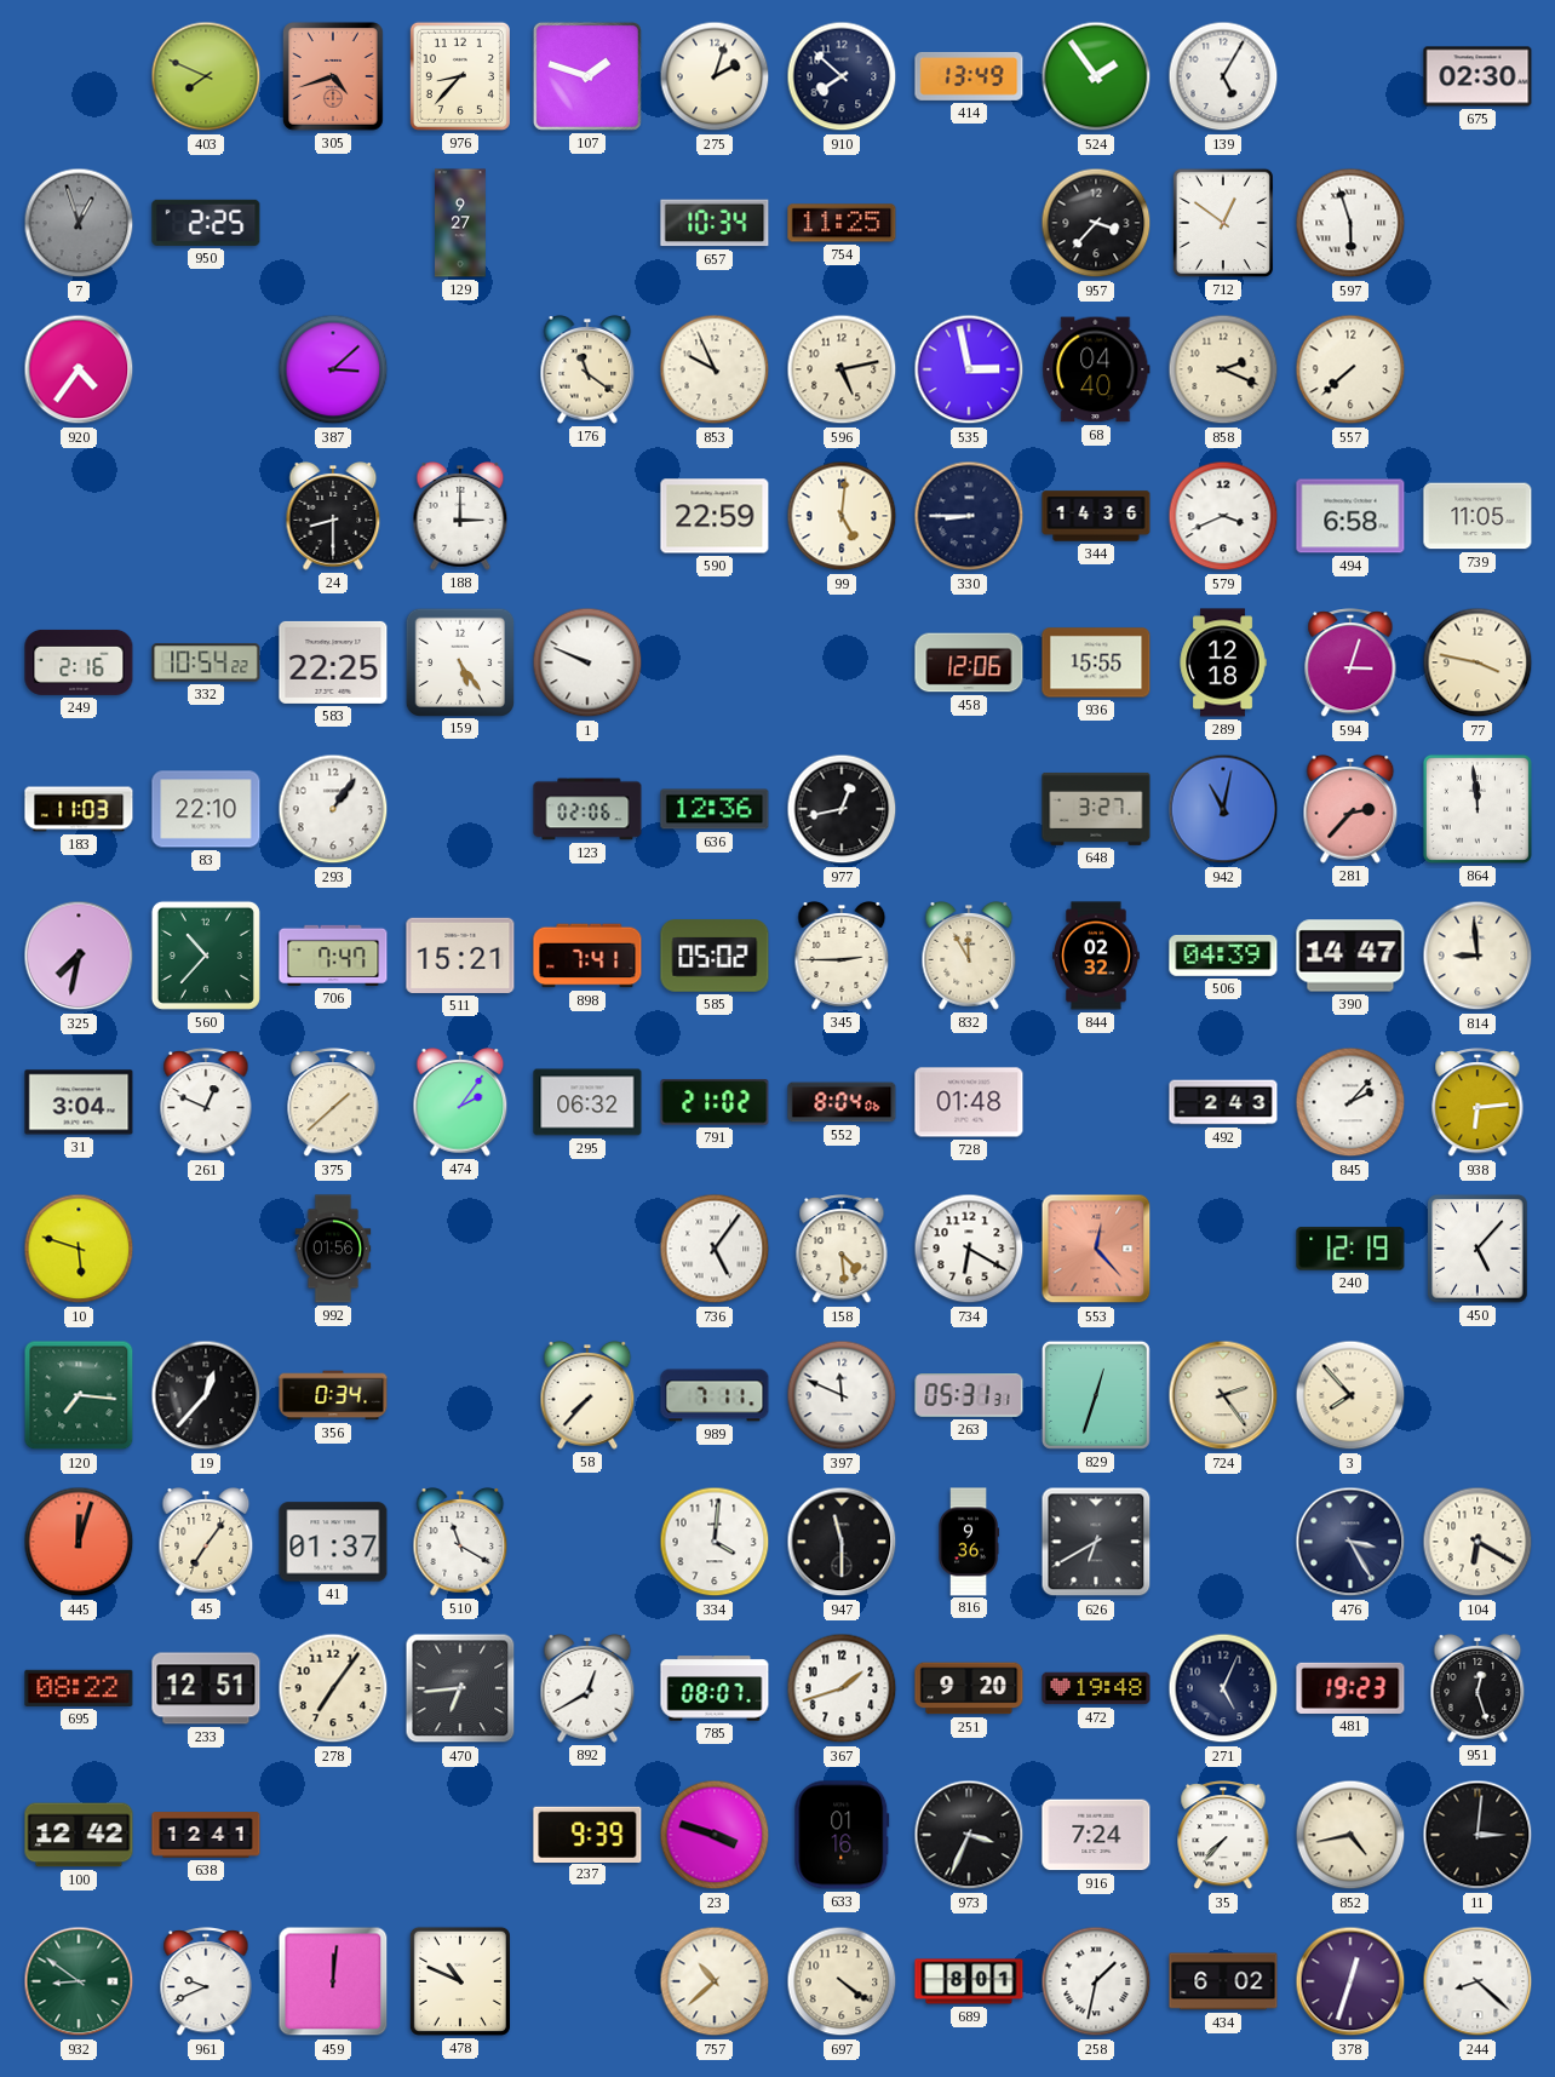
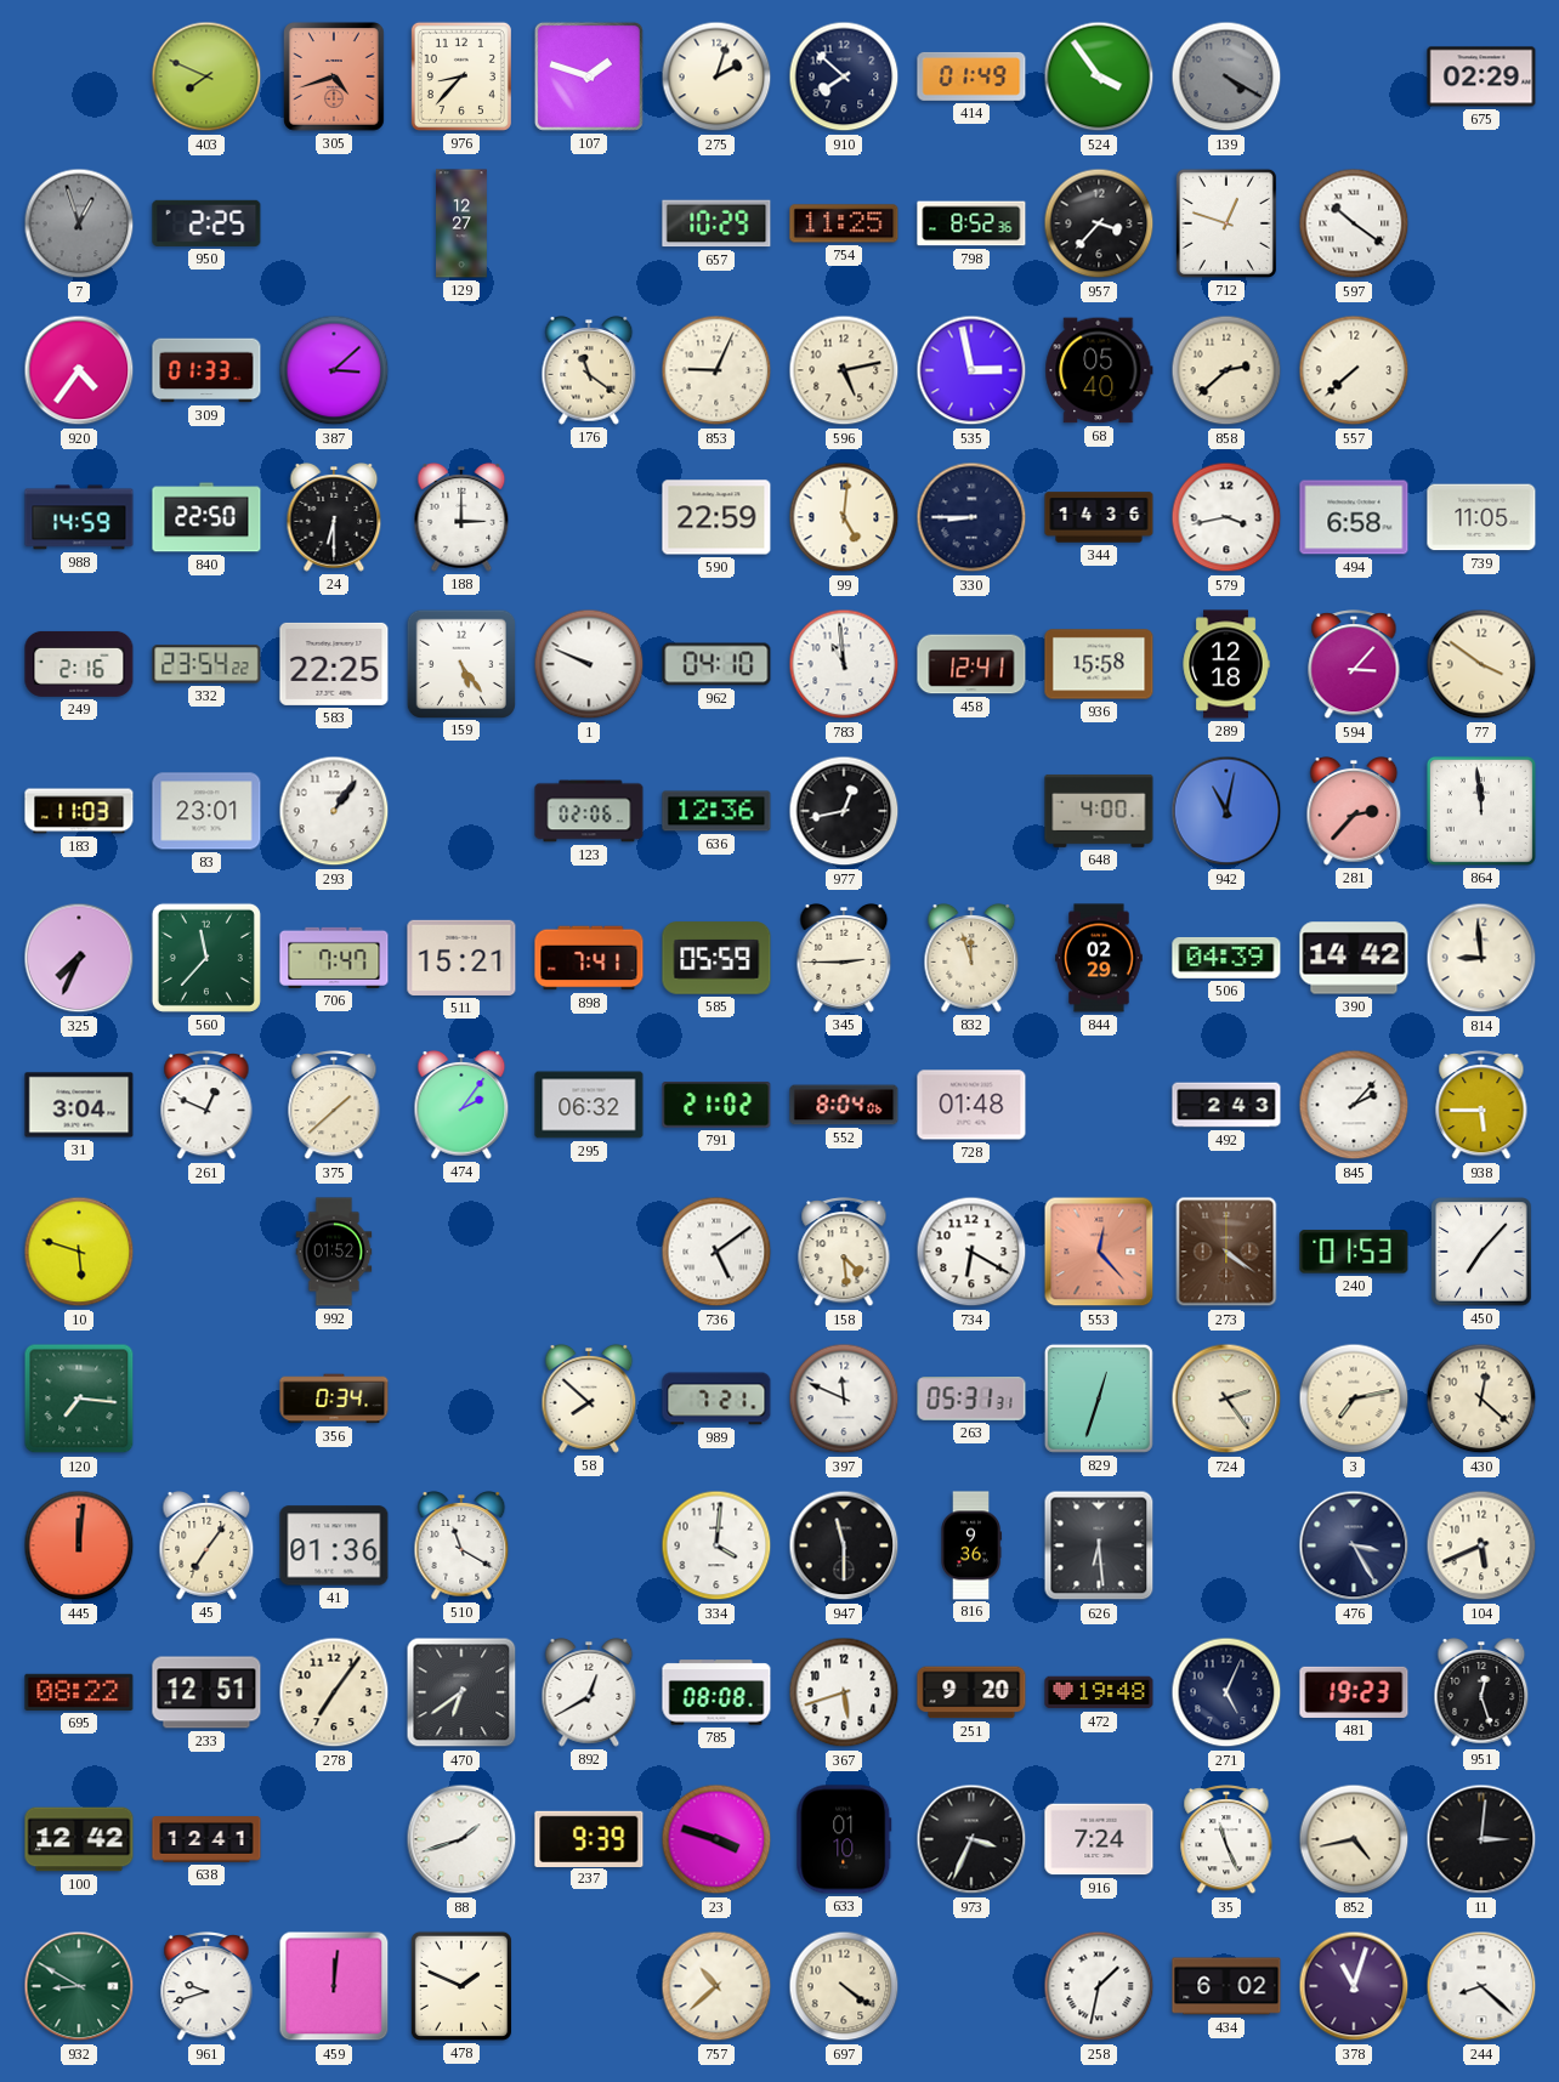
414: 13:49 -> 01:49 (971, 76)
524: 1:54 -> 3:54 (1099, 76)
139: 5:05 -> 4:20 (1226, 76)
139 dial: white -> grey (1226, 76)
675: 02:30 -> 02:29 (1481, 76)
129: 9:27 -> 12:27 (463, 223)
657: 10:34 -> 10:29 (716, 223)
798: none -> 8:52 (971, 223)
712: 12:51 -> 12:48 (1226, 223)
597: 5:57 -> 10:21 (1354, 223)
309: none -> 01:33 (206, 370)
853: 9:56 -> 9:04 (716, 370)
68: 04:40 -> 05:40 (1099, 370)
858: 2:19 -> 2:38 (1226, 370)
988: none -> 14:59 (79, 517)
840: none -> 22:50 (206, 517)
24: 8:30 -> 6:30 (334, 518)
579: 3:41 -> 3:43 (1226, 517)
332: 10:54 -> 23:54 (206, 664)
962: none -> 04:10 (716, 664)
783: none -> 10:59 (844, 664)
458: 12:06 -> 12:41 (971, 664)
936: 15:55 -> 15:58 (1099, 664)
594: 3:03 -> 3:07 (1354, 665)
77: 3:47 -> 3:51 (1481, 664)
83: 22:10 -> 23:01 (206, 811)
648: 3:27 -> 4:00 (1099, 811)
325: 7:32 -> 7:34 (79, 958)
560: 10:37 -> 11:37 (206, 958)
585: 05:02 -> 05:59 (716, 958)
832: 11:55 -> 11:57 (971, 959)
844: 02:32 -> 02:29 (1099, 958)
390: 14:47 -> 14:42 (1354, 958)
938: 6:14 -> 5:45 (1481, 1106)
992: 01:56 -> 01:52 (334, 1252)
736: 5:06 -> 5:09 (716, 1252)
273: none -> 4:21 (1226, 1252)
240: 12:19 -> 01:53 (1354, 1252)
450: 5:07 -> 7:07 (1481, 1252)
19: 12:37 -> none (206, 1395)
58: 7:37 -> 7:52 (589, 1400)
989: 7:11 -> 7:21 (716, 1399)
3: 7:53 -> 7:13 (1354, 1399)
430: none -> 12:22 (1481, 1399)
445: 12:03 -> 12:01 (79, 1545)
41: 01:37 -> 01:36 (334, 1545)
626: 6:40 -> 6:29 (1099, 1545)
104: 6:20 -> 5:41 (1481, 1545)
470: 6:44 -> 6:39 (461, 1692)
785: 08:07 -> 08:08 (716, 1692)
367: 1:42 -> 5:42 (844, 1692)
88: none -> 1:42 (461, 1839)
633: 01:16 -> 01:10 (844, 1839)
35: 7:37 -> 11:26 (1226, 1840)
932: 8:51 -> 8:50 (79, 1986)
961: 9:41 -> 9:42 (206, 1987)
478: 10:49 -> 1:49 (461, 1986)
689: 8:01 -> none (969, 1981)
378: 12:33 -> 11:03 (1354, 1986)
